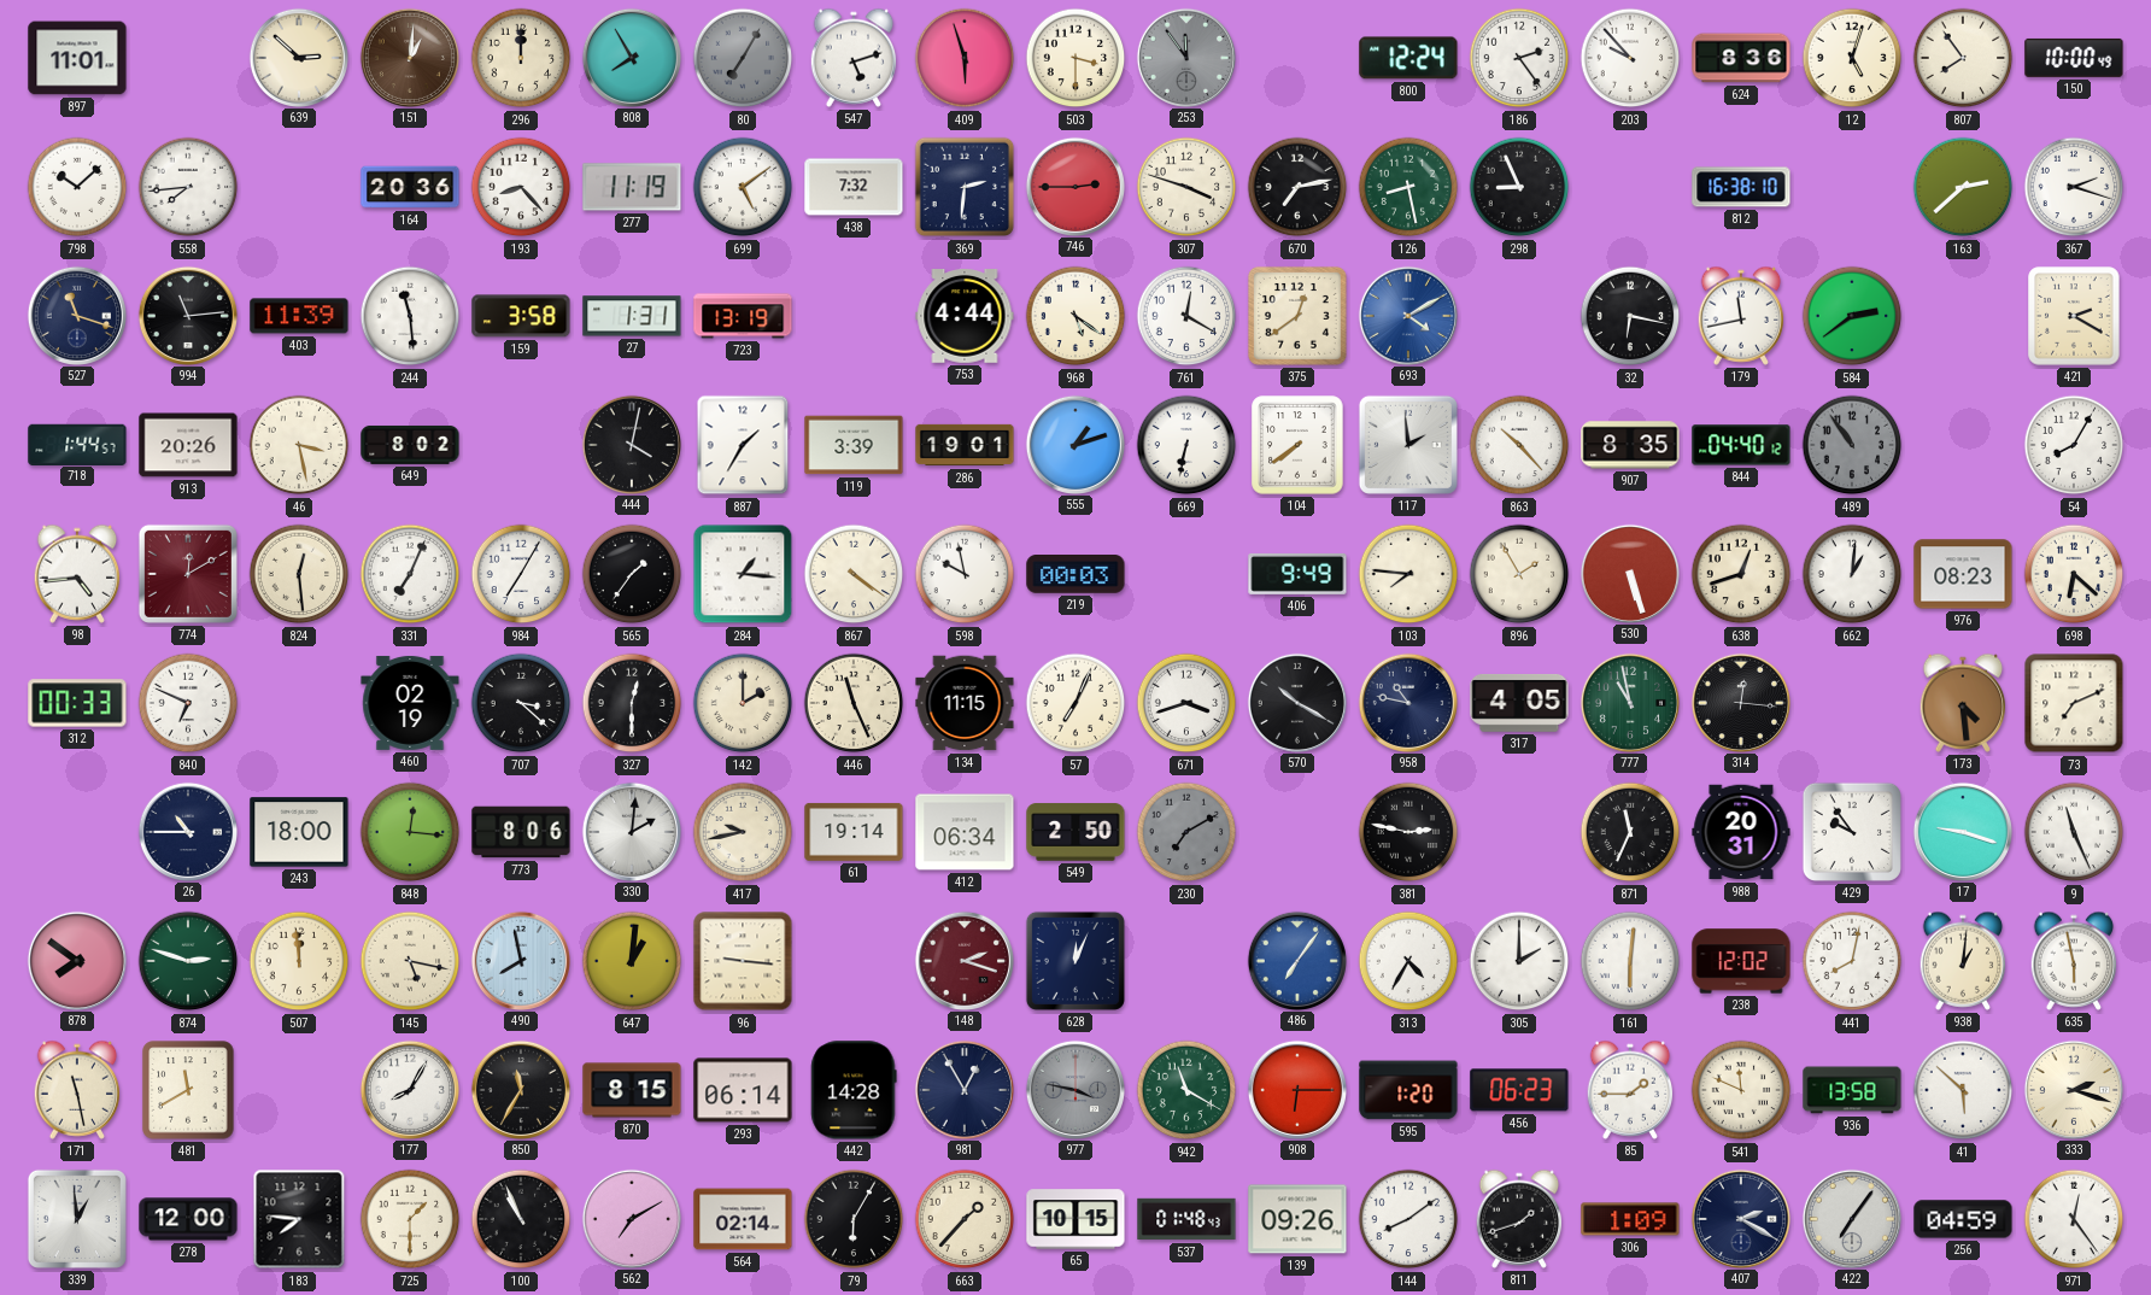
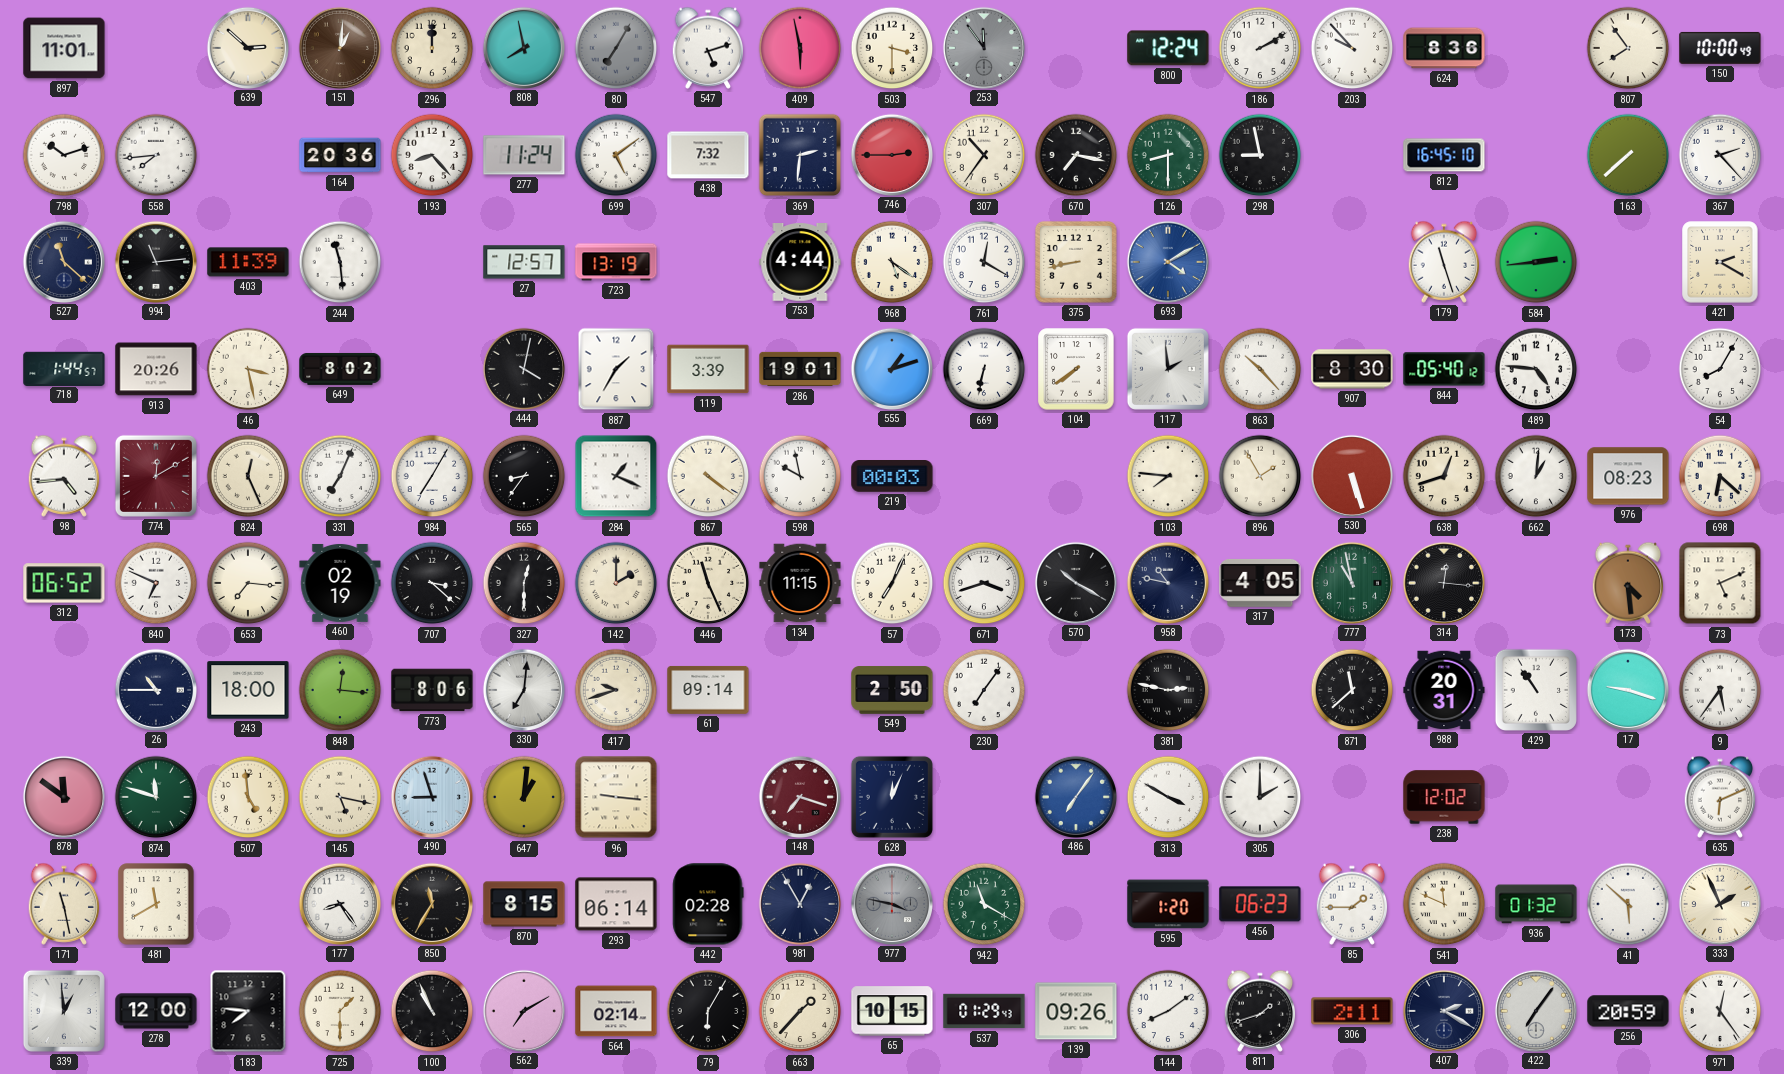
808: 7:55 -> 7:58 (523, 47)
409: 5:57 -> 5:58 (800, 48)
186: 2:24 -> 2:10 (1260, 48)
12: 5:03 -> none (1852, 58)
798: 10:08 -> 10:12 (64, 155)
277: 11:19 -> 11:24 (524, 155)
307: 3:48 -> 10:36 (984, 155)
670: 7:13 -> 7:17 (1076, 155)
126: 8:28 -> 8:30 (1168, 155)
298: 8:56 -> 8:58 (1260, 155)
812: 16:38 -> 16:45 (1444, 155)
163: 2:38 -> 7:38 (1628, 155)
367: 2:18 -> 2:23 (1720, 155)
527: 11:18 -> 11:22 (63, 261)
159: 3:58 -> none (521, 316)
27: 1:31 -> 12:57 (524, 262)
375: 12:39 -> 8:43 (1076, 262)
32: 6:17 -> none (1630, 316)
179: 11:43 -> 11:27 (1444, 262)
584: 2:39 -> 2:44 (1536, 262)
907: 8:35 -> 8:30 (1352, 369)
844: 04:40 -> 05:40 (1444, 369)
489: 10:54 -> 4:46 (1536, 369)
489 dial: grey -> white (1536, 369)
824: 12:29 -> 12:26 (248, 476)
565: 1:36 -> 8:36 (524, 476)
284: 1:16 -> 1:19 (616, 476)
406: 9:49 -> none (1297, 574)
312: 00:33 -> 06:52 (64, 583)
653: none -> 7:16 (248, 583)
73: 7:11 -> 5:11 (1720, 583)
330: 2:01 -> 7:01 (523, 689)
417: 9:43 -> 9:42 (616, 690)
61: 19:14 -> 09:14 (708, 690)
412: 06:34 -> none (965, 832)
230: 7:10 -> 7:06 (984, 690)
230 dial: grey -> white (984, 690)
871: 11:34 -> 11:38 (1352, 690)
429: 9:54 -> 10:54 (1536, 690)
9: 11:26 -> 5:36 (1720, 690)
878: 7:51 -> 11:51 (63, 796)
874: 2:48 -> 11:48 (156, 797)
507: 11:59 -> 4:59 (248, 797)
490: 7:58 -> 8:57 (431, 796)
148: 2:18 -> 7:18 (799, 796)
313: 4:35 -> 3:50 (1168, 797)
161: 6:01 -> none (1630, 961)
441: 8:02 -> none (1852, 961)
938: 1:01 -> none (1963, 961)
635: 5:58 -> 6:11 (1720, 797)
177: 8:05 -> 8:24 (339, 903)
442: 14:28 -> 02:28 (708, 904)
908: 6:15 -> none (1296, 1089)
936: 13:58 -> 01:32 (1536, 904)
333: 2:18 -> 1:56 (1719, 903)
537: 01:48 -> 01:29 (984, 1011)
306: 1:09 -> 2:11 (1352, 1011)
256: 04:59 -> 20:59 (1628, 1011)
